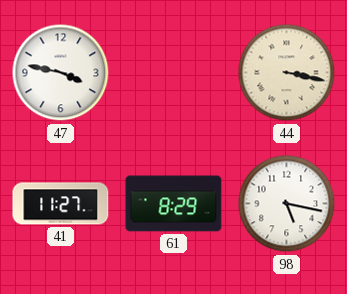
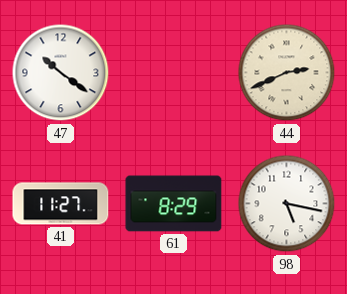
47: 3:47 -> 10:21 (61, 73)
44: 3:17 -> 2:41 (287, 73)
